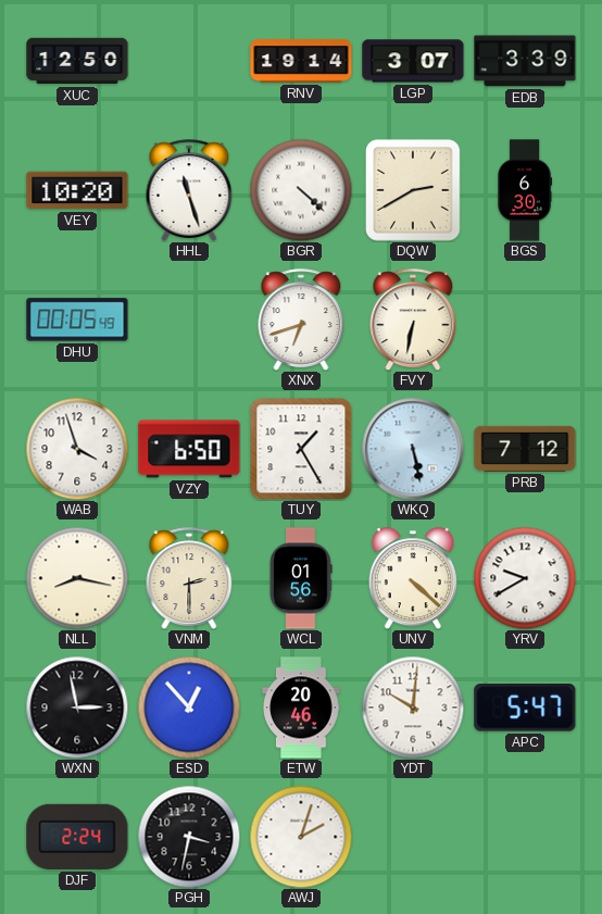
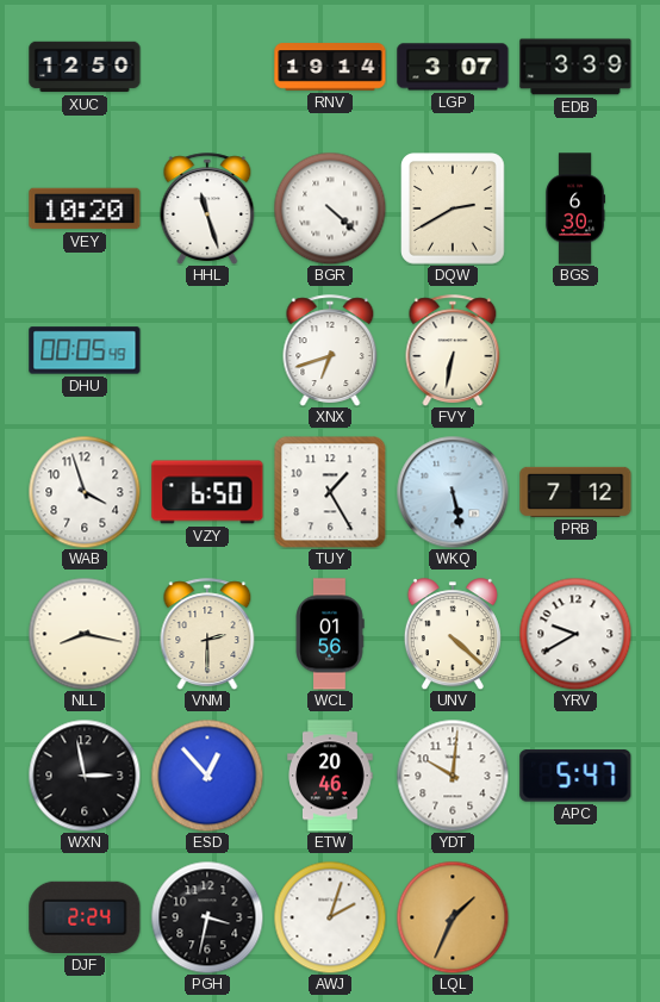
LQL: none -> 1:34 (453, 917)
